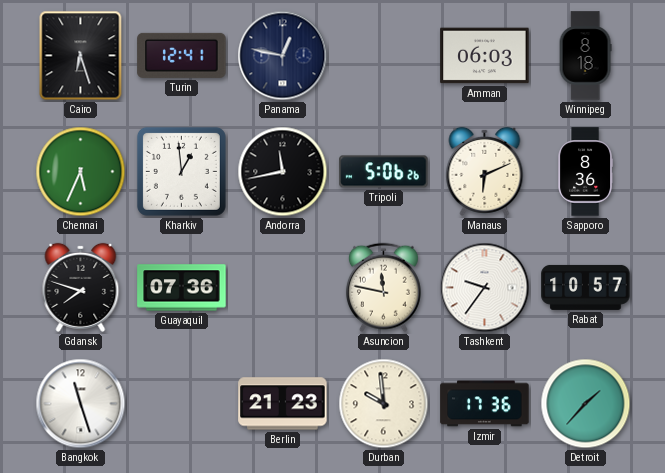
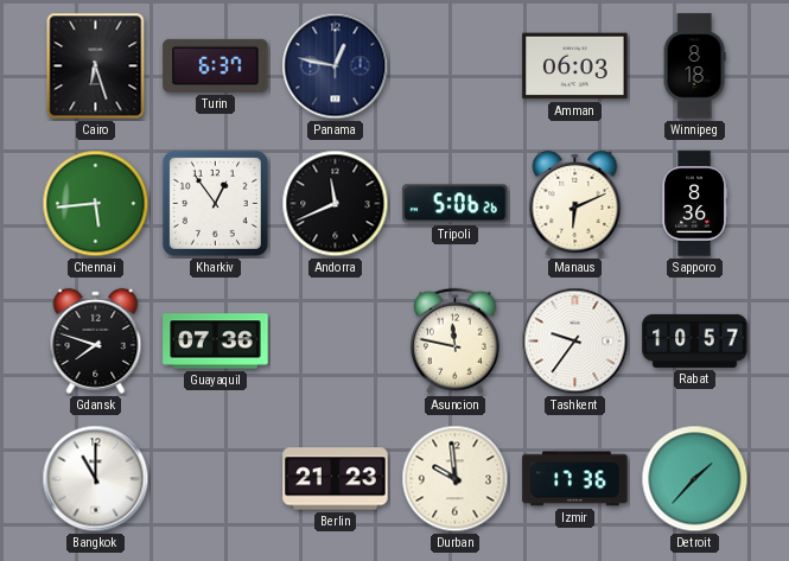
Turin: 12:41 -> 6:37 (216, 65)
Chennai: 5:34 -> 5:44 (96, 204)
Kharkiv: 12:59 -> 12:54 (215, 203)
Andorra: 11:43 -> 11:41 (336, 204)
Bangkok: 11:27 -> 11:00 (96, 479)
